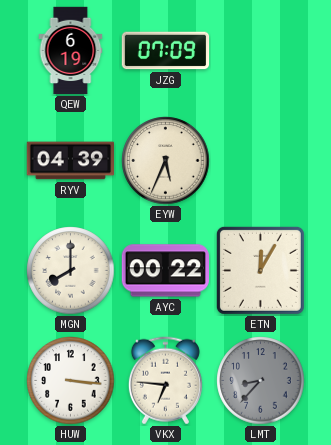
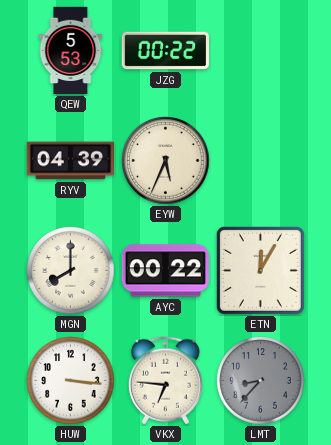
QEW: 6:19 -> 5:53 (71, 51)
JZG: 07:09 -> 00:22 (166, 51)
